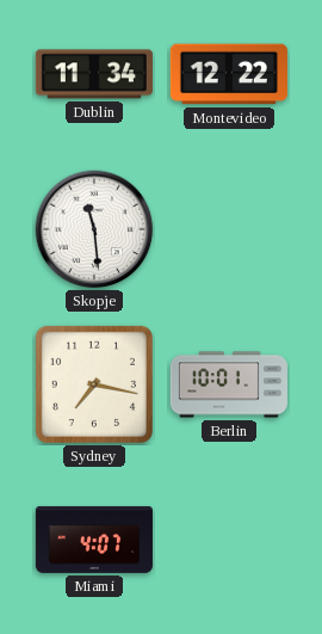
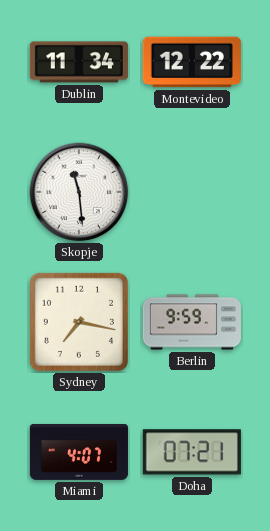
Berlin: 10:01 -> 9:59 (192, 322)
Doha: none -> 07:21 (192, 452)
